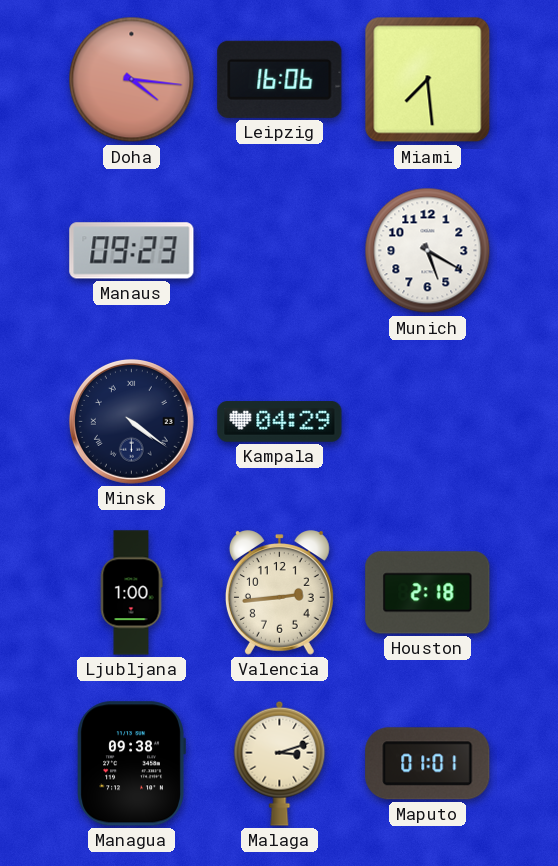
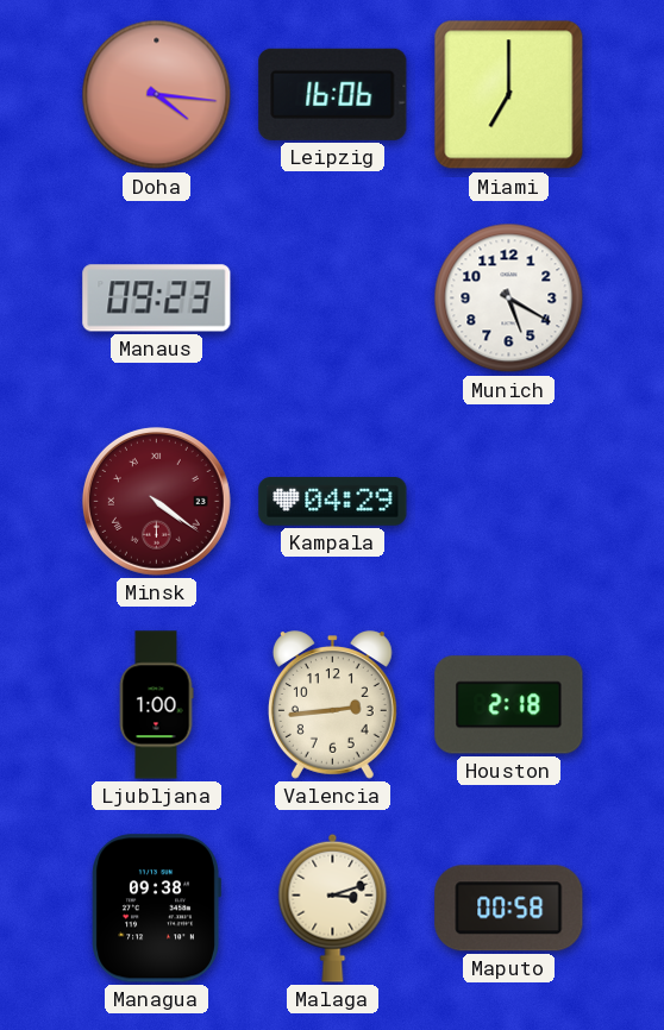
Miami: 7:29 -> 7:00 (509, 95)
Minsk dial: navy -> burgundy (156, 501)
Maputo: 01:01 -> 00:58 (509, 909)
